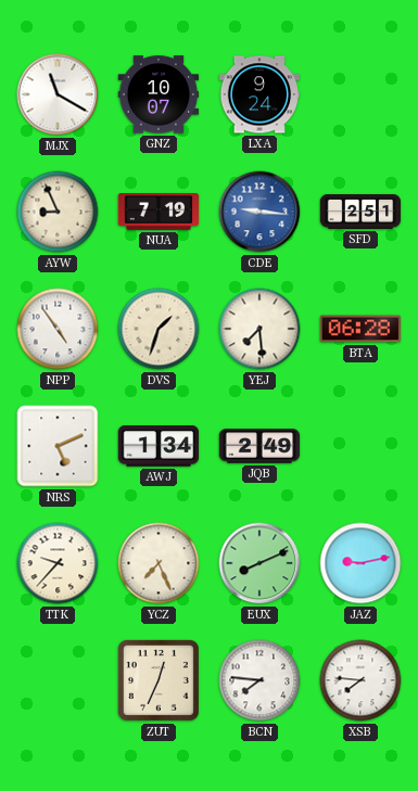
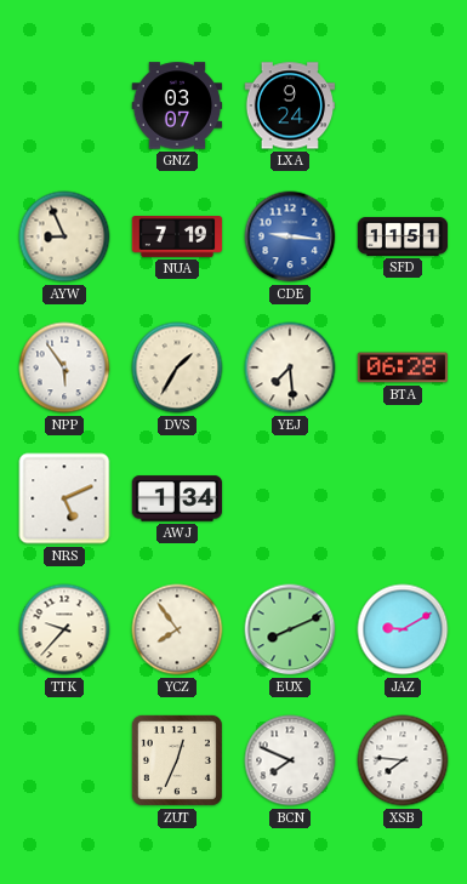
MJX: 11:20 -> none (58, 94)
GNZ: 10:07 -> 03:07 (177, 105)
SFD: 2:51 -> 11:51 (403, 236)
NPP: 4:54 -> 5:54 (64, 367)
DVS: 1:33 -> 1:35 (177, 367)
JQB: 2:49 -> none (259, 446)
YCZ: 7:26 -> 7:54 (177, 629)
JAZ: 9:13 -> 9:10 (403, 629)
BCN: 7:46 -> 7:49 (290, 760)
